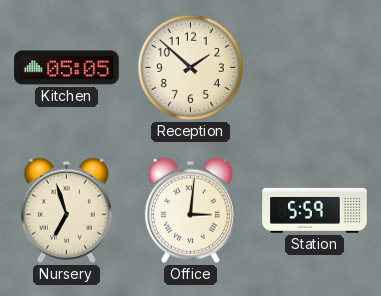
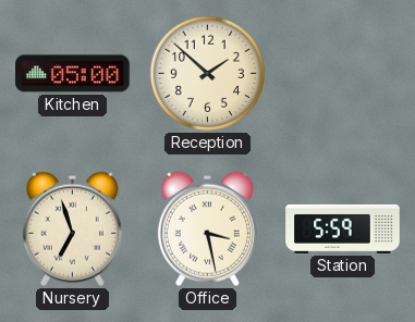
Kitchen: 05:05 -> 05:00 (73, 74)
Office: 3:01 -> 3:28 (207, 228)
